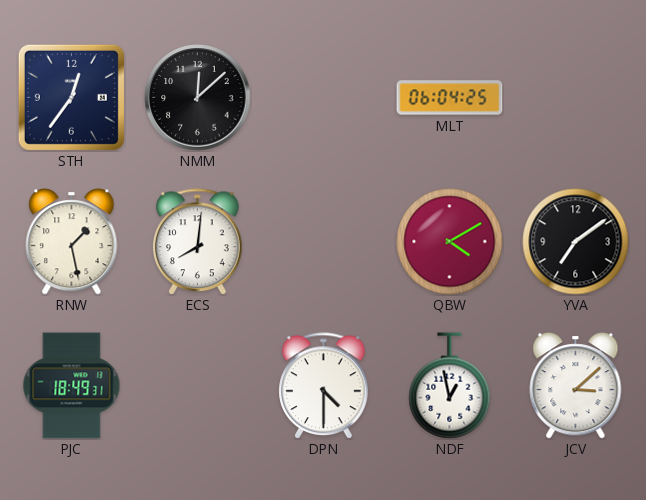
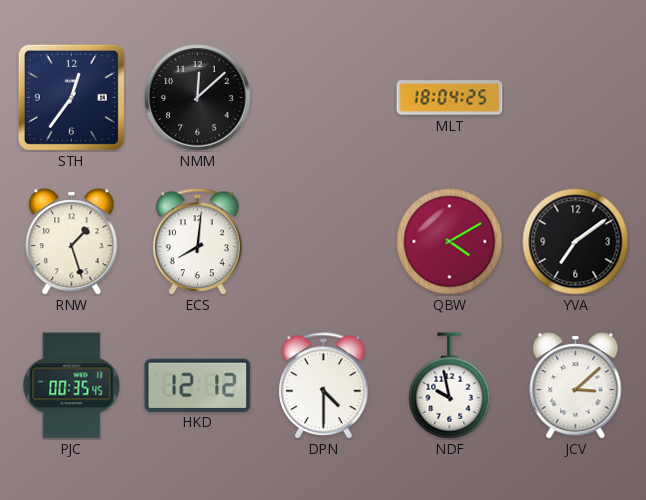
MLT: 06:04 -> 18:04 (450, 98)
RNW: 1:28 -> 1:27 (72, 242)
PJC: 18:49 -> 00:35 (72, 386)
HKD: none -> 12:12 (198, 385)
NDF: 12:58 -> 9:58 (450, 386)
